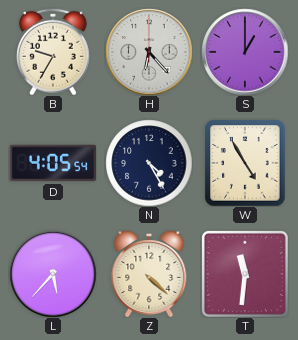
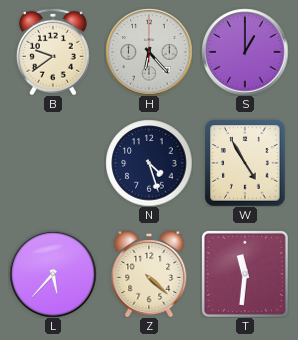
B: 9:35 -> 9:39 (53, 52)
D: 4:05 -> none (52, 163)
N: 4:25 -> 4:27 (149, 163)
